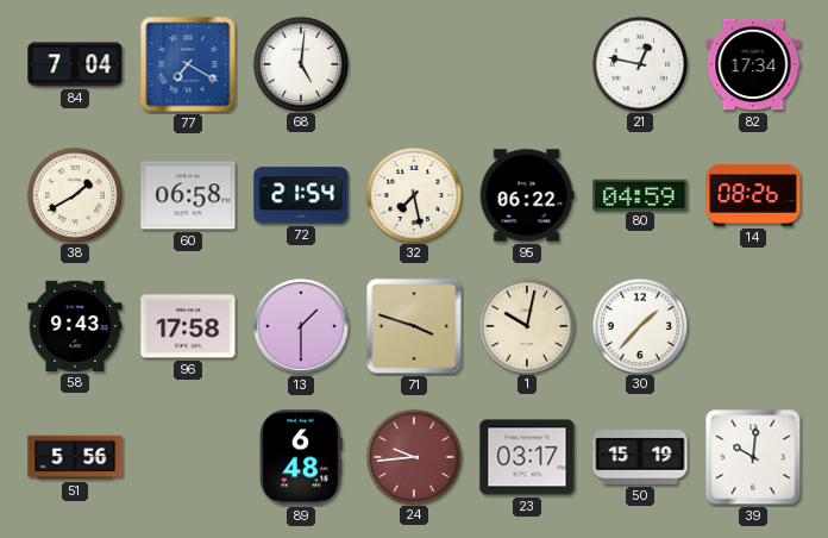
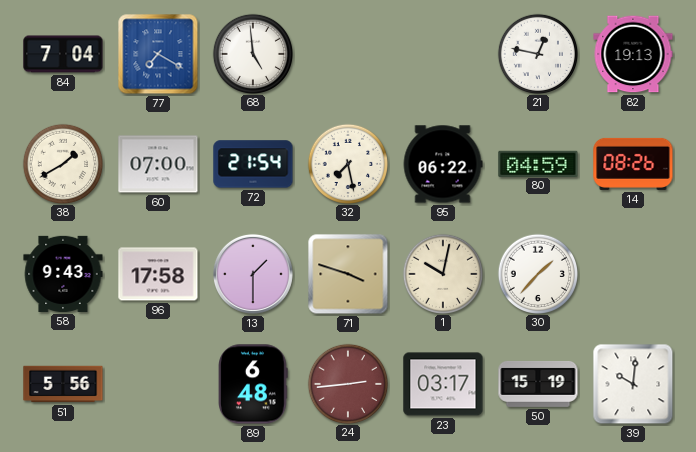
68: 5:01 -> 4:59 (252, 53)
82: 17:34 -> 19:13 (633, 54)
60: 06:58 -> 07:00 (158, 164)
24: 9:44 -> 2:44 (347, 383)
